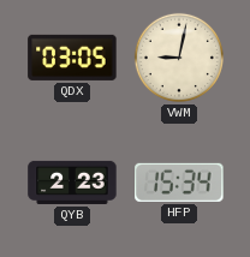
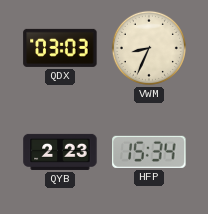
QDX: 03:05 -> 03:03 (60, 48)
VWM: 9:02 -> 8:34 (149, 48)
